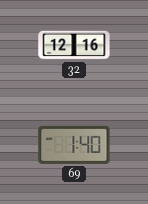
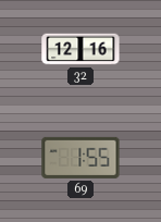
69: 1:40 -> 1:55 (81, 158)
